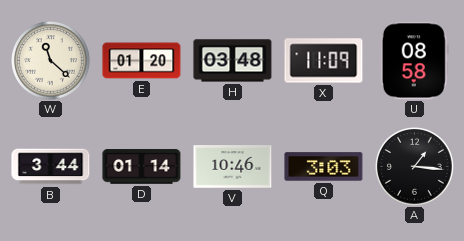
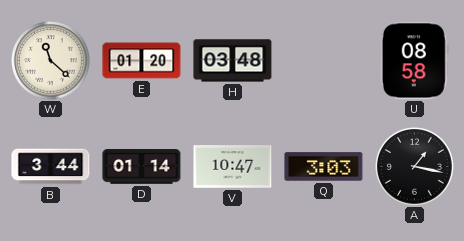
X: 11:09 -> none (324, 61)
V: 10:46 -> 10:47 (233, 167)
A: 1:16 -> 1:17 (415, 167)
